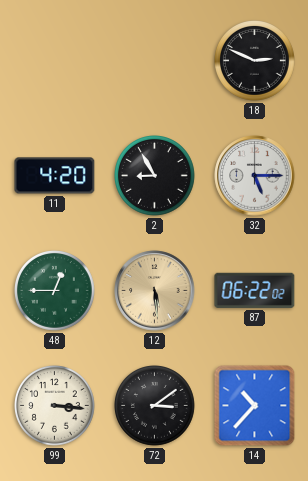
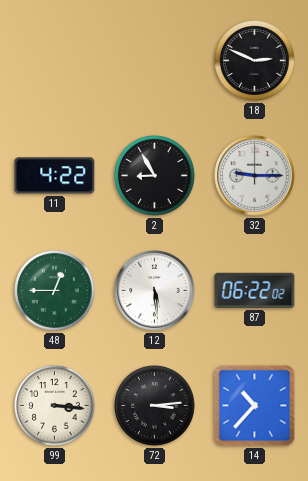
11: 4:20 -> 4:22 (55, 176)
32: 5:15 -> 9:15 (255, 176)
12 dial: champagne -> white (155, 291)
72: 3:09 -> 3:14 (155, 406)
